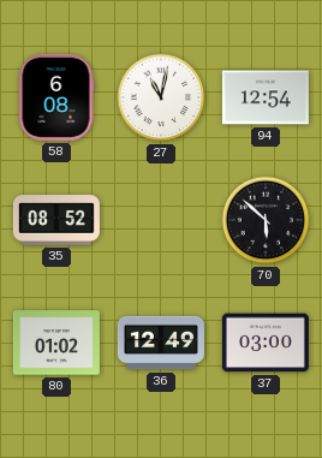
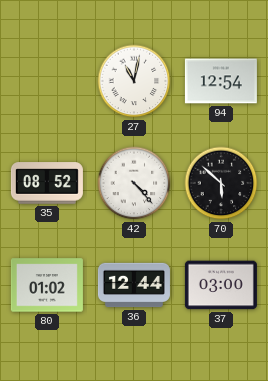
58: 6:08 -> none (56, 97)
42: none -> 4:23 (134, 183)
36: 12:49 -> 12:44 (134, 285)
